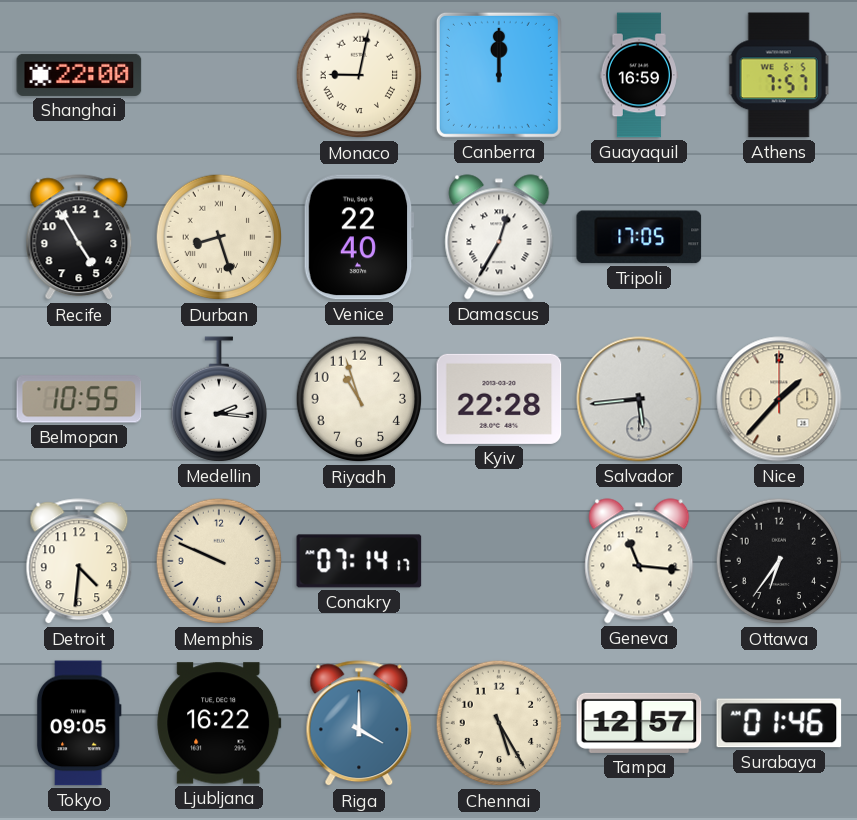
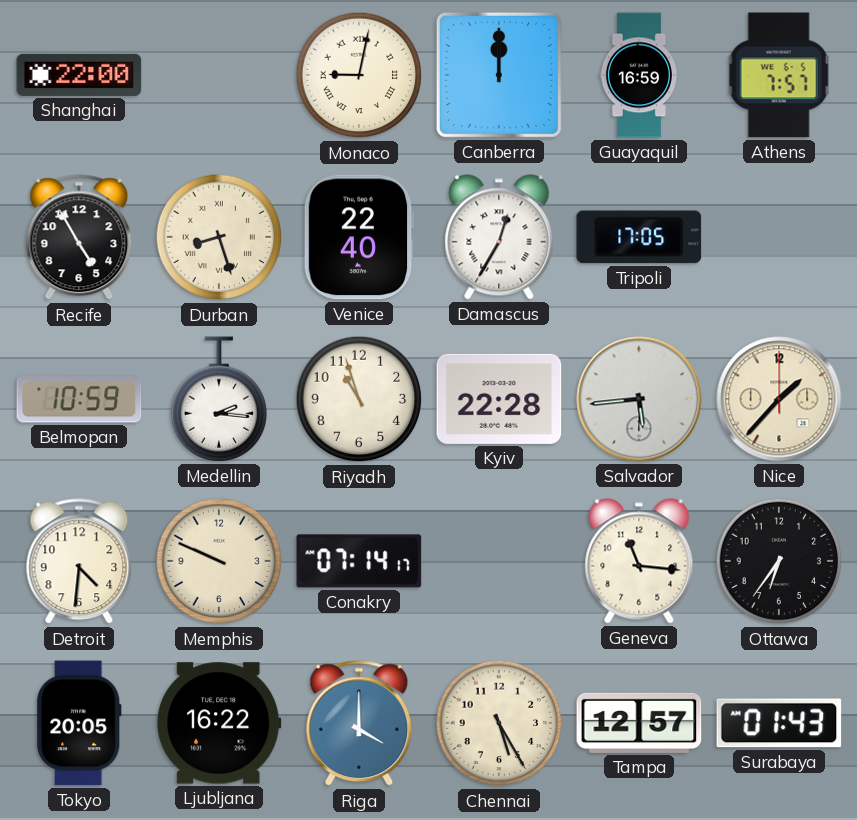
Belmopan: 10:55 -> 10:59 (79, 399)
Tokyo: 09:05 -> 20:05 (79, 723)
Surabaya: 01:46 -> 01:43 (779, 723)
